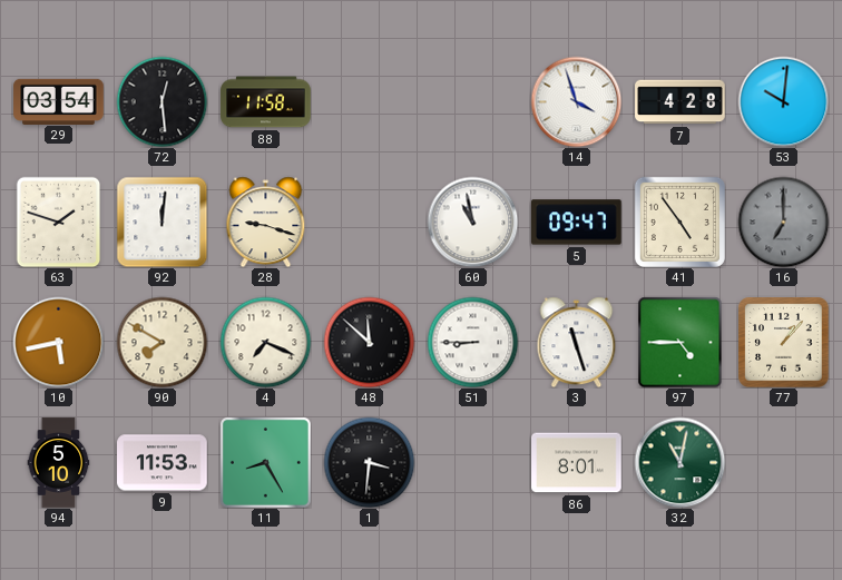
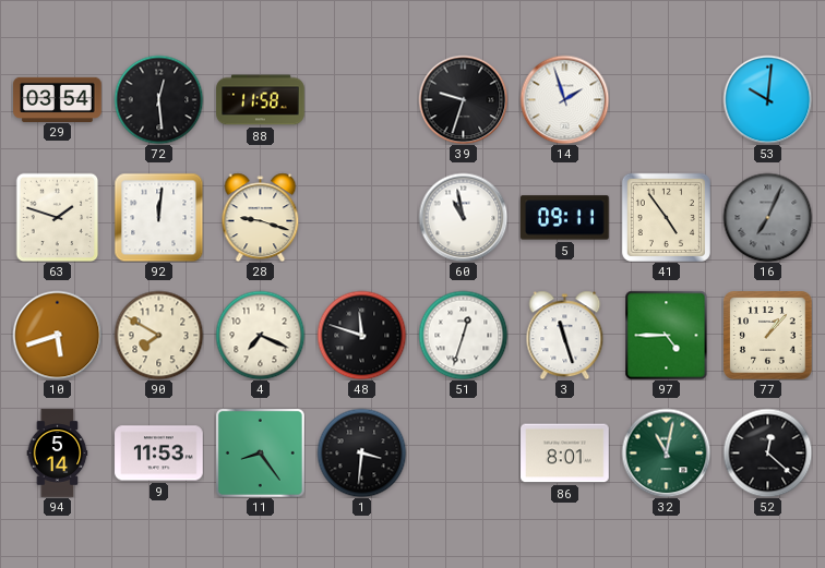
39: none -> 9:33 (463, 99)
14: 3:57 -> 1:57 (564, 99)
7: 4:28 -> none (681, 102)
5: 09:47 -> 09:11 (565, 218)
16: 7:00 -> 7:04 (767, 217)
10: 5:43 -> 5:42 (57, 335)
48: 11:52 -> 11:48 (361, 335)
51: 8:45 -> 12:33 (463, 335)
94: 5:10 -> 5:14 (58, 454)
11: 8:25 -> 8:24 (260, 452)
52: none -> 12:22 (767, 452)
